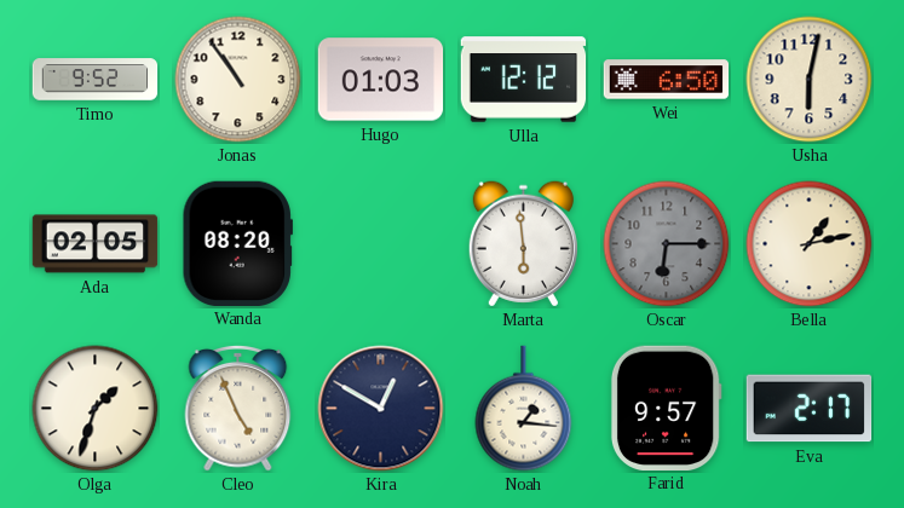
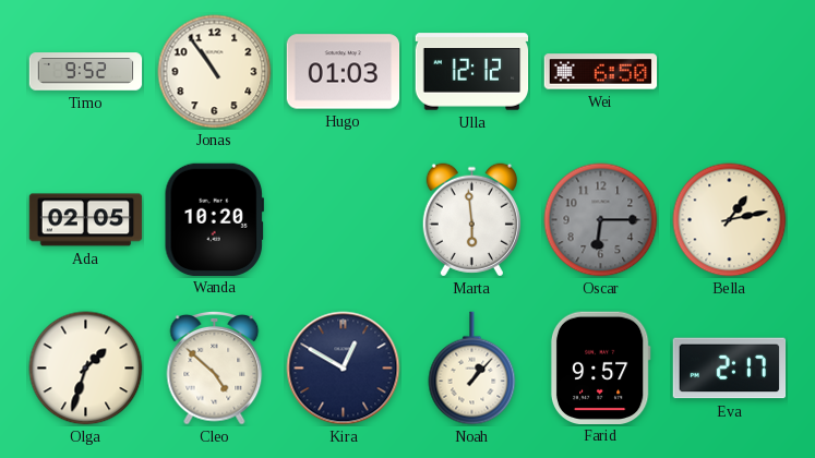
Usha: 6:02 -> none (810, 80)
Wanda: 08:20 -> 10:20 (214, 219)
Cleo: 4:56 -> 4:52 (215, 367)
Noah: 1:16 -> 1:07 (472, 369)
